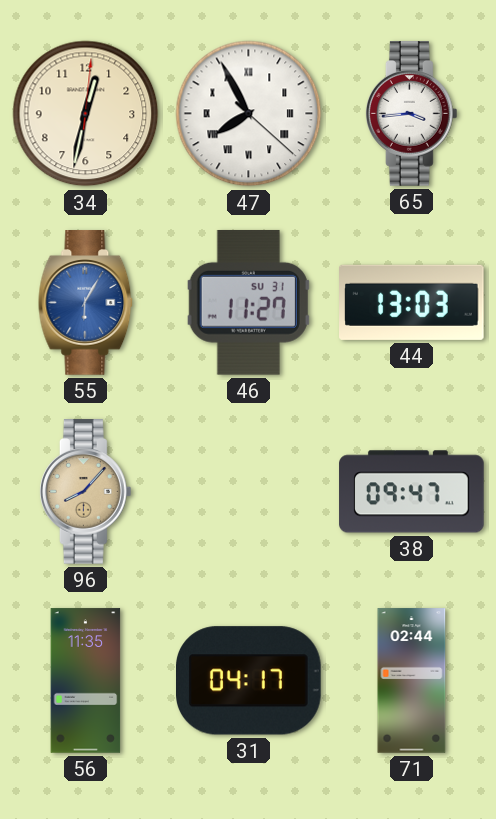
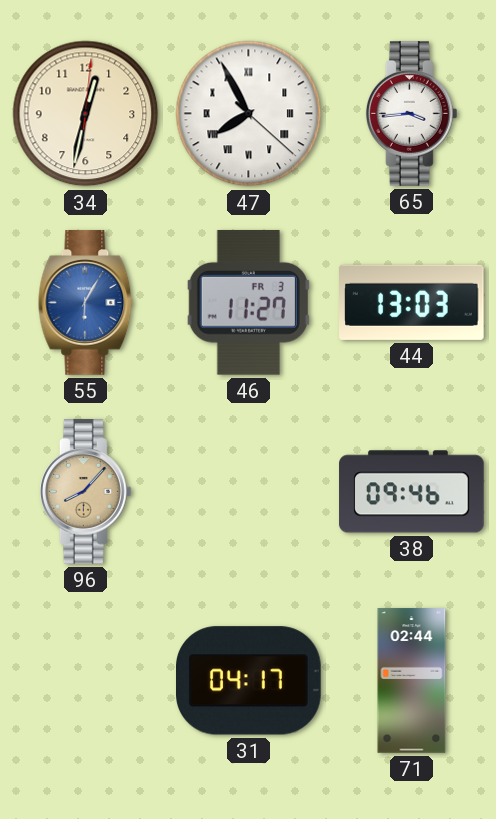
46 date: SU 31 -> FR 3 (248, 302)
38: 09:47 -> 09:46 (412, 492)
56: 11:35 -> none (86, 681)
